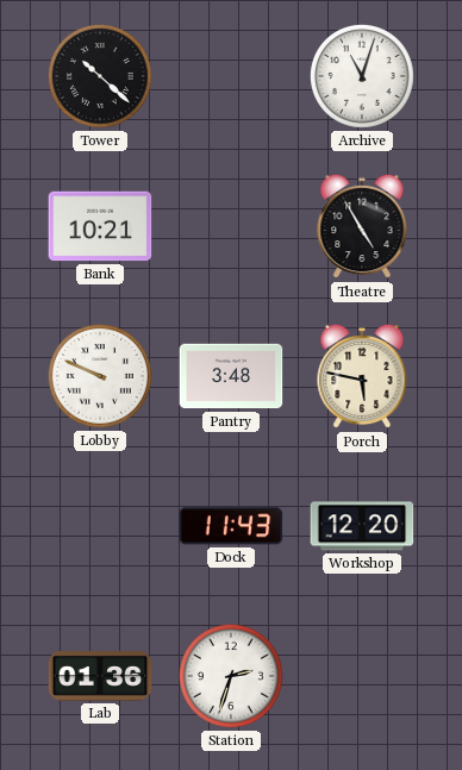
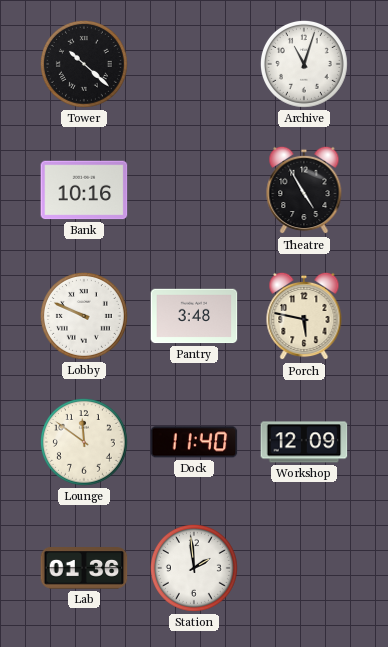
Bank: 10:21 -> 10:16 (84, 190)
Lounge: none -> 11:51 (84, 442)
Dock: 11:43 -> 11:40 (194, 442)
Workshop: 12:20 -> 12:09 (304, 442)
Station: 2:33 -> 1:59 (194, 568)
